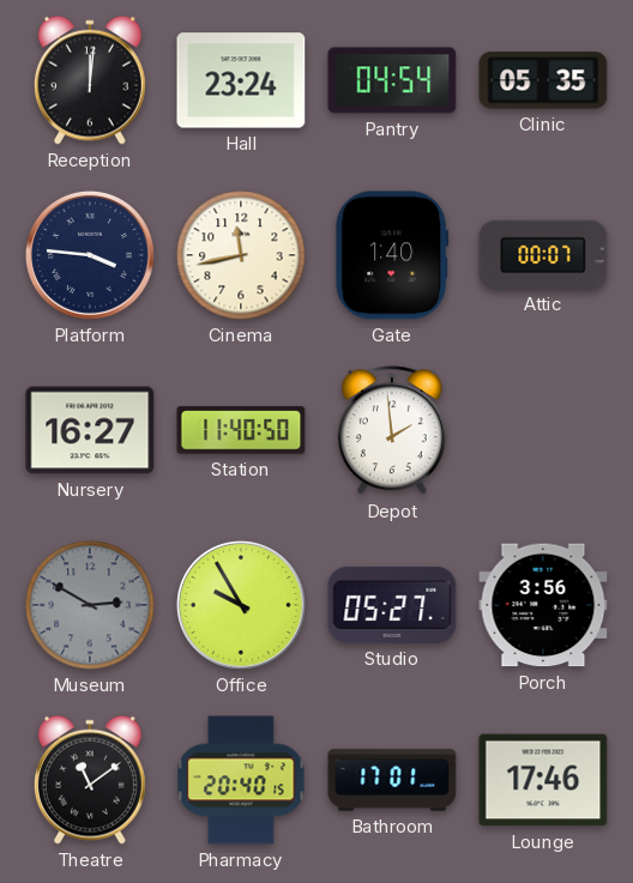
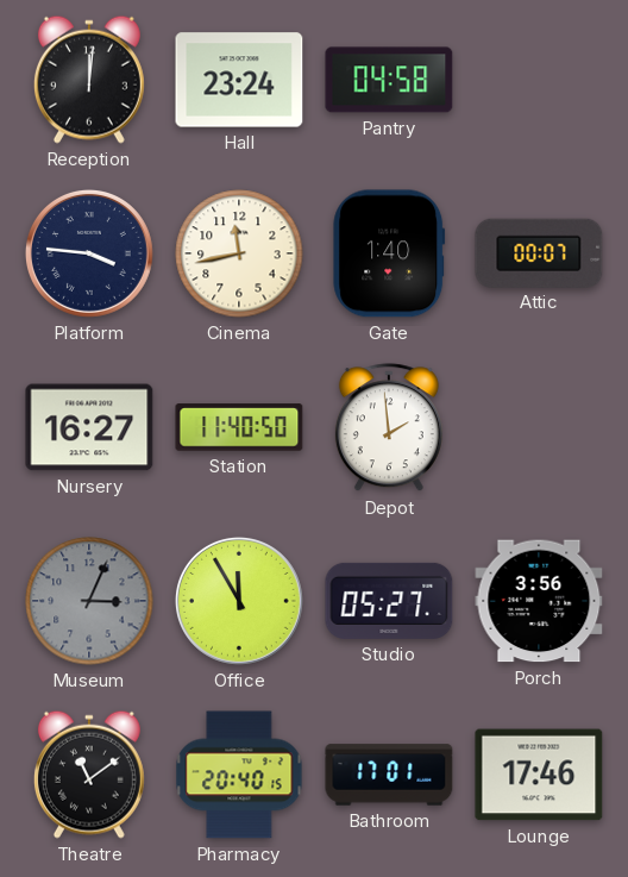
Pantry: 04:54 -> 04:58 (389, 80)
Clinic: 05:35 -> none (543, 80)
Museum: 2:50 -> 3:04 (89, 601)
Office: 9:55 -> 11:55 (239, 601)
